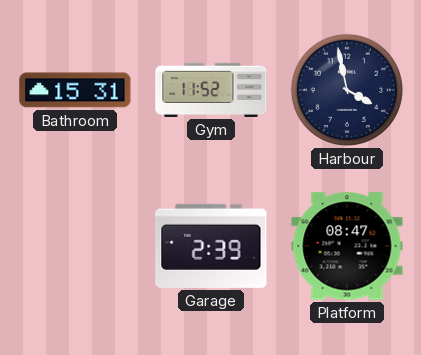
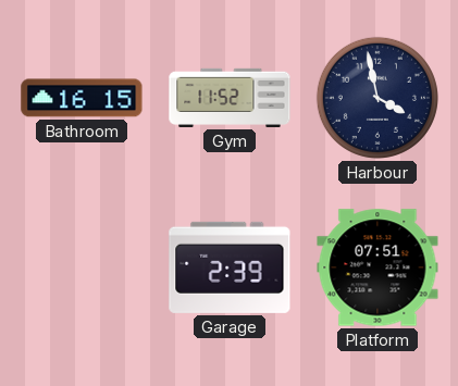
Bathroom: 15:31 -> 16:15 (82, 98)
Platform: 08:47 -> 07:51 (377, 267)
